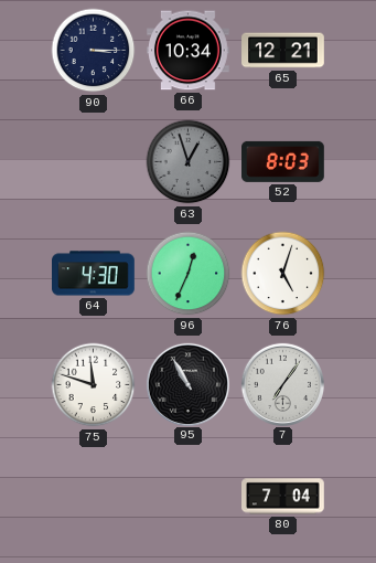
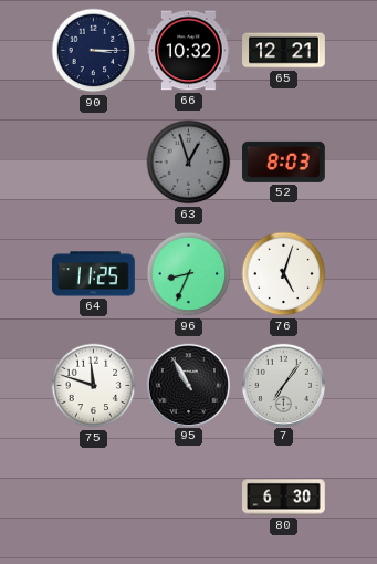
66: 10:34 -> 10:32 (189, 51)
64: 4:30 -> 11:25 (94, 274)
96: 12:34 -> 8:34 (189, 274)
80: 7:04 -> 6:30 (284, 498)
